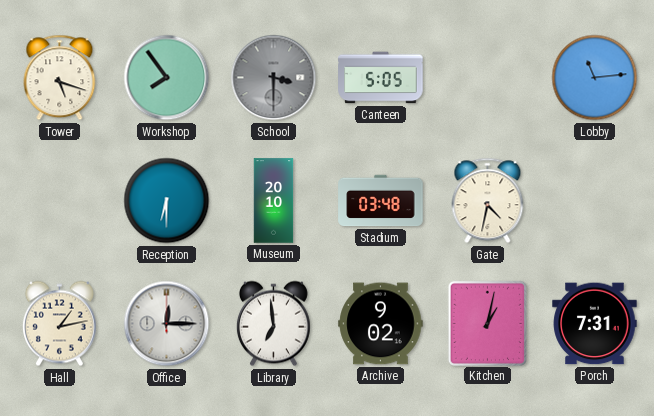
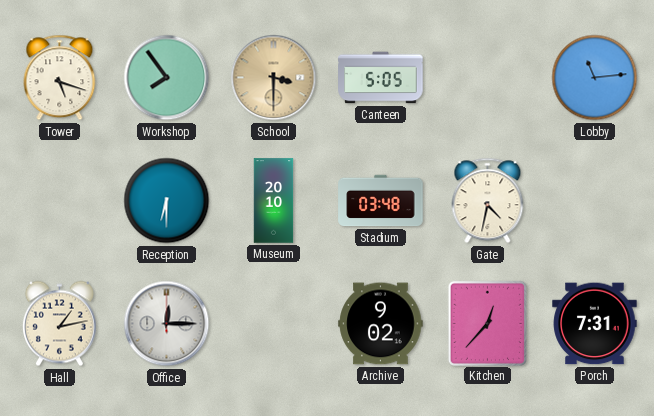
School dial: grey -> champagne (274, 78)
Library: 6:59 -> none (273, 324)
Kitchen: 1:02 -> 12:37 (487, 323)
